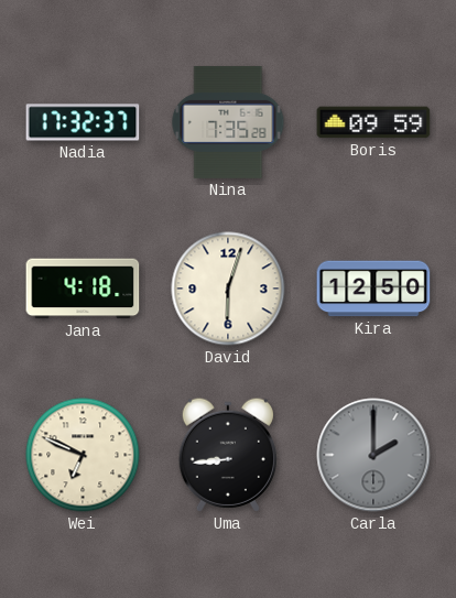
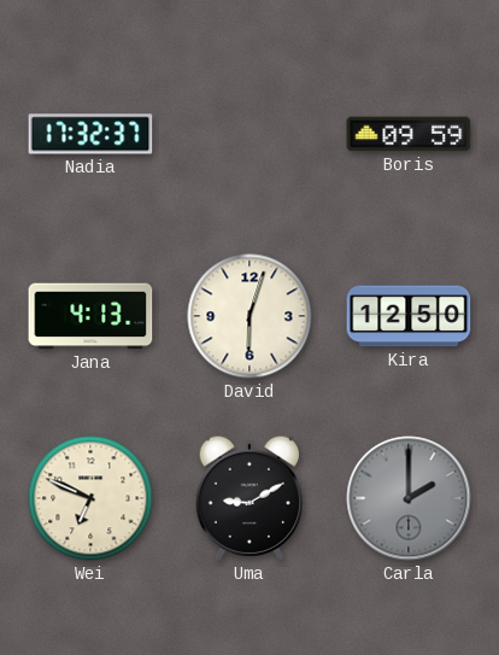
Nina: 7:35 -> none (228, 122)
Jana: 4:18 -> 4:13 (90, 316)
Uma: 8:44 -> 9:10 (249, 498)
